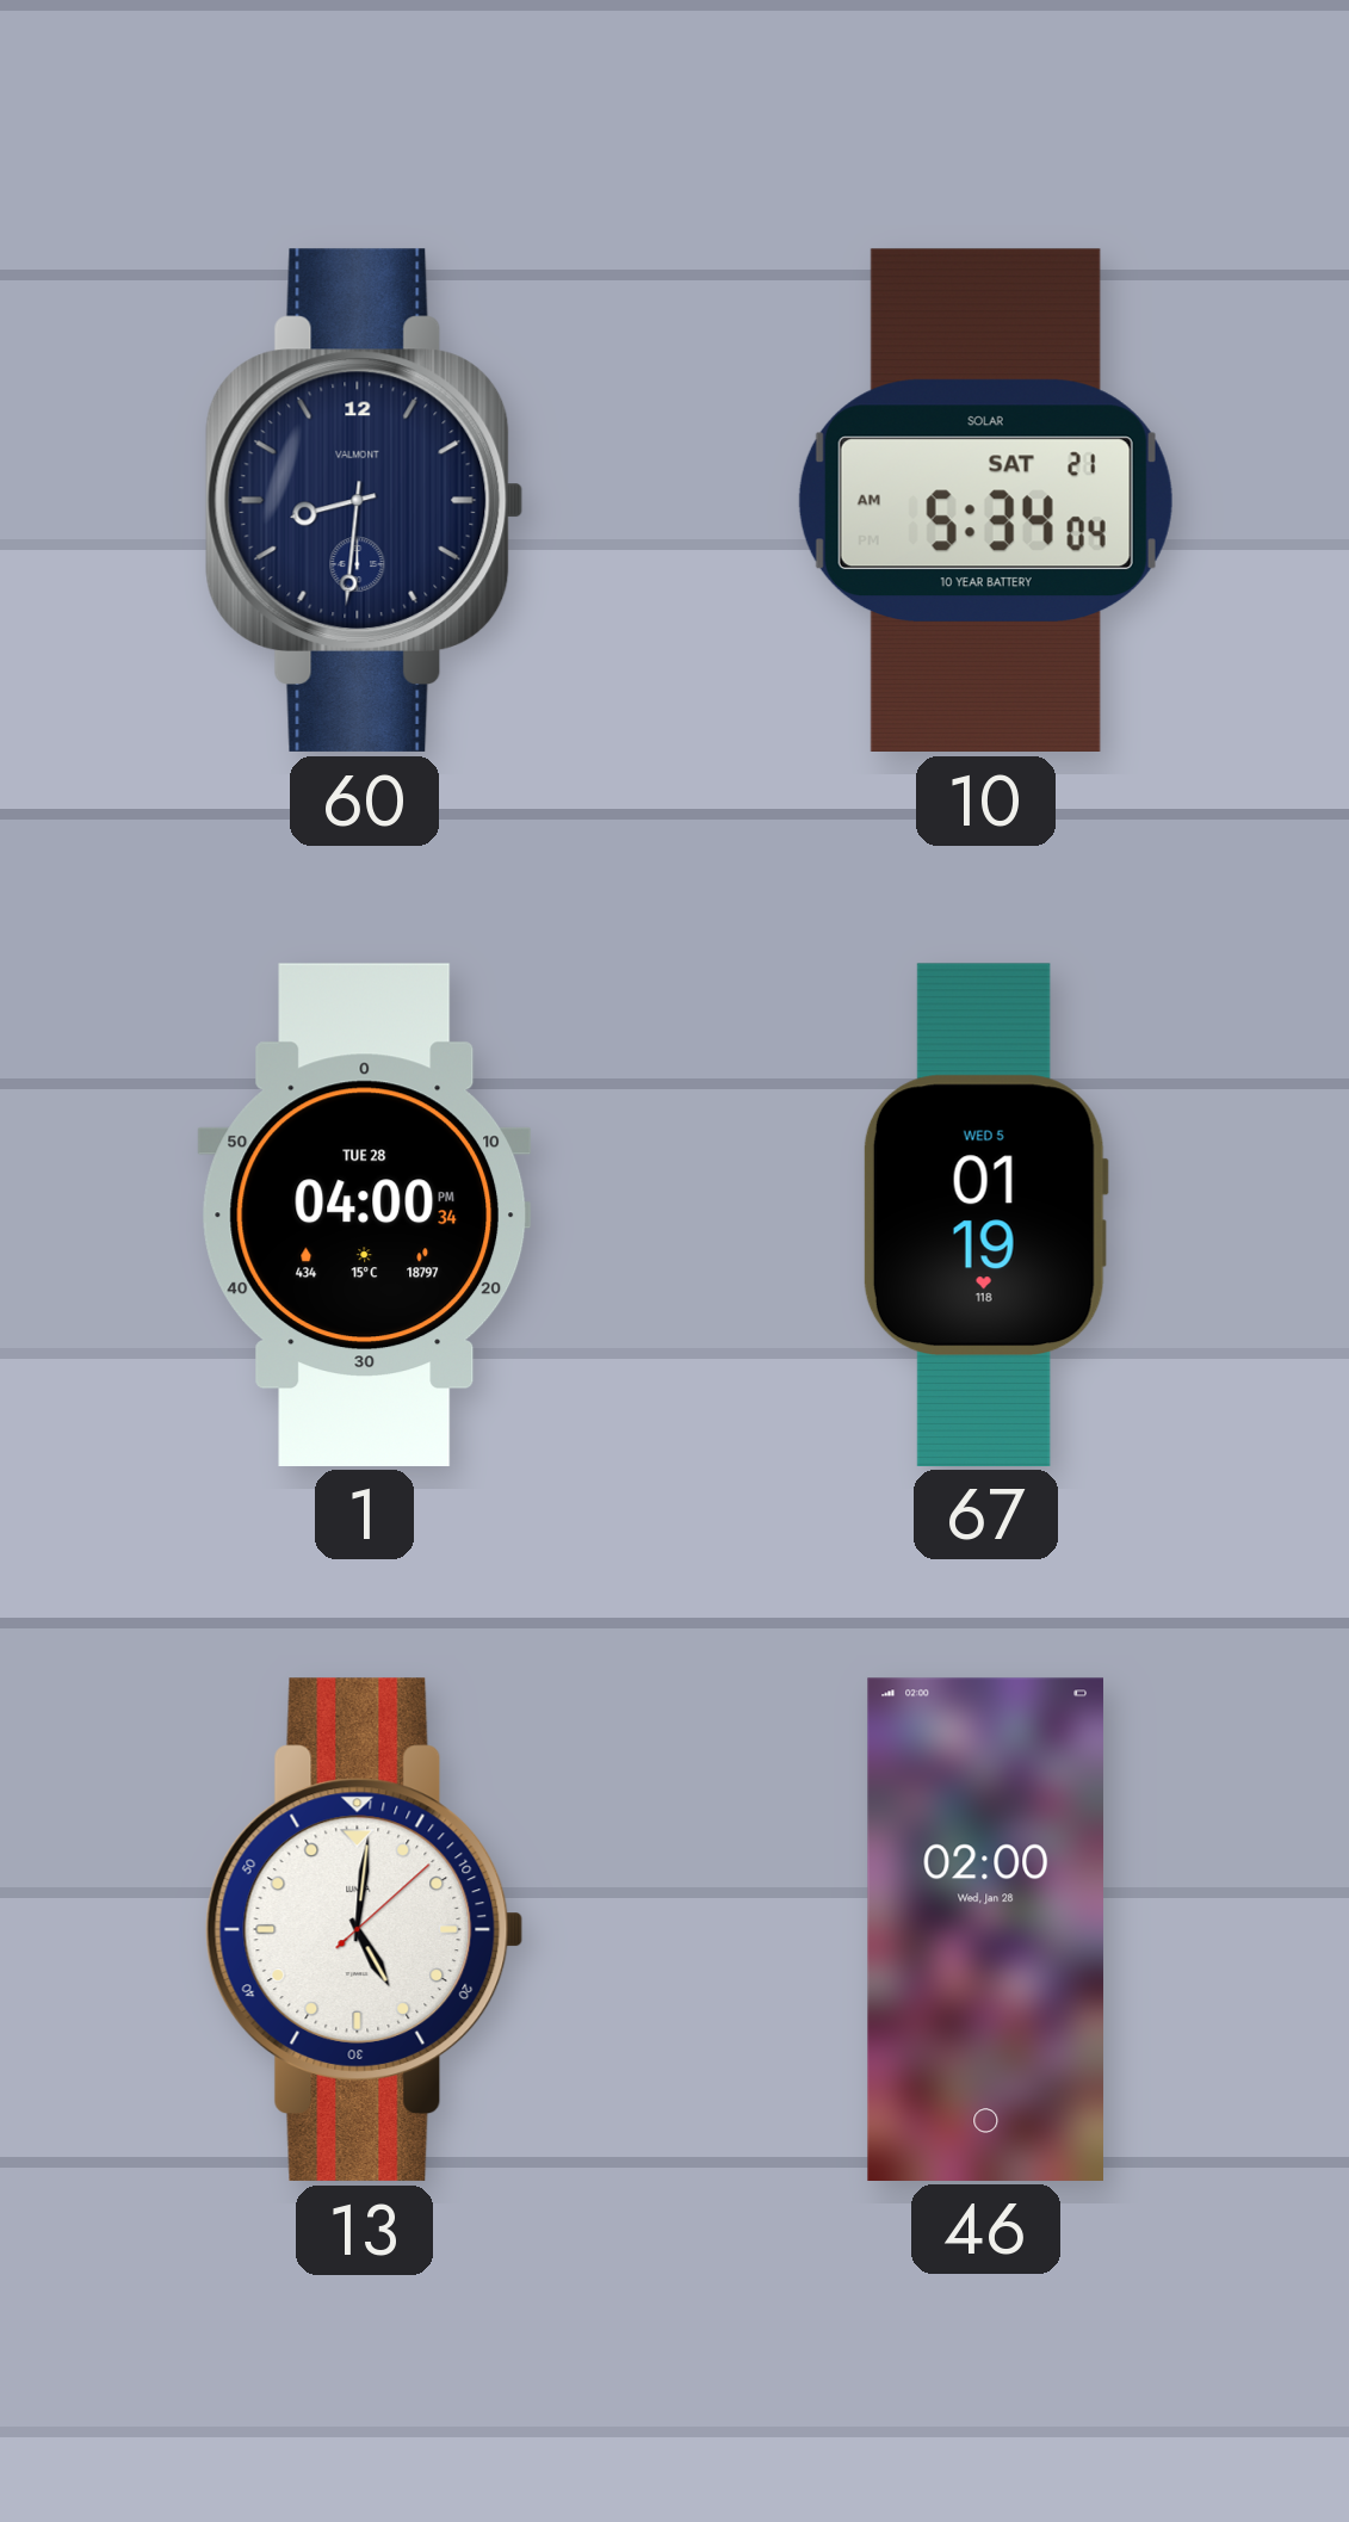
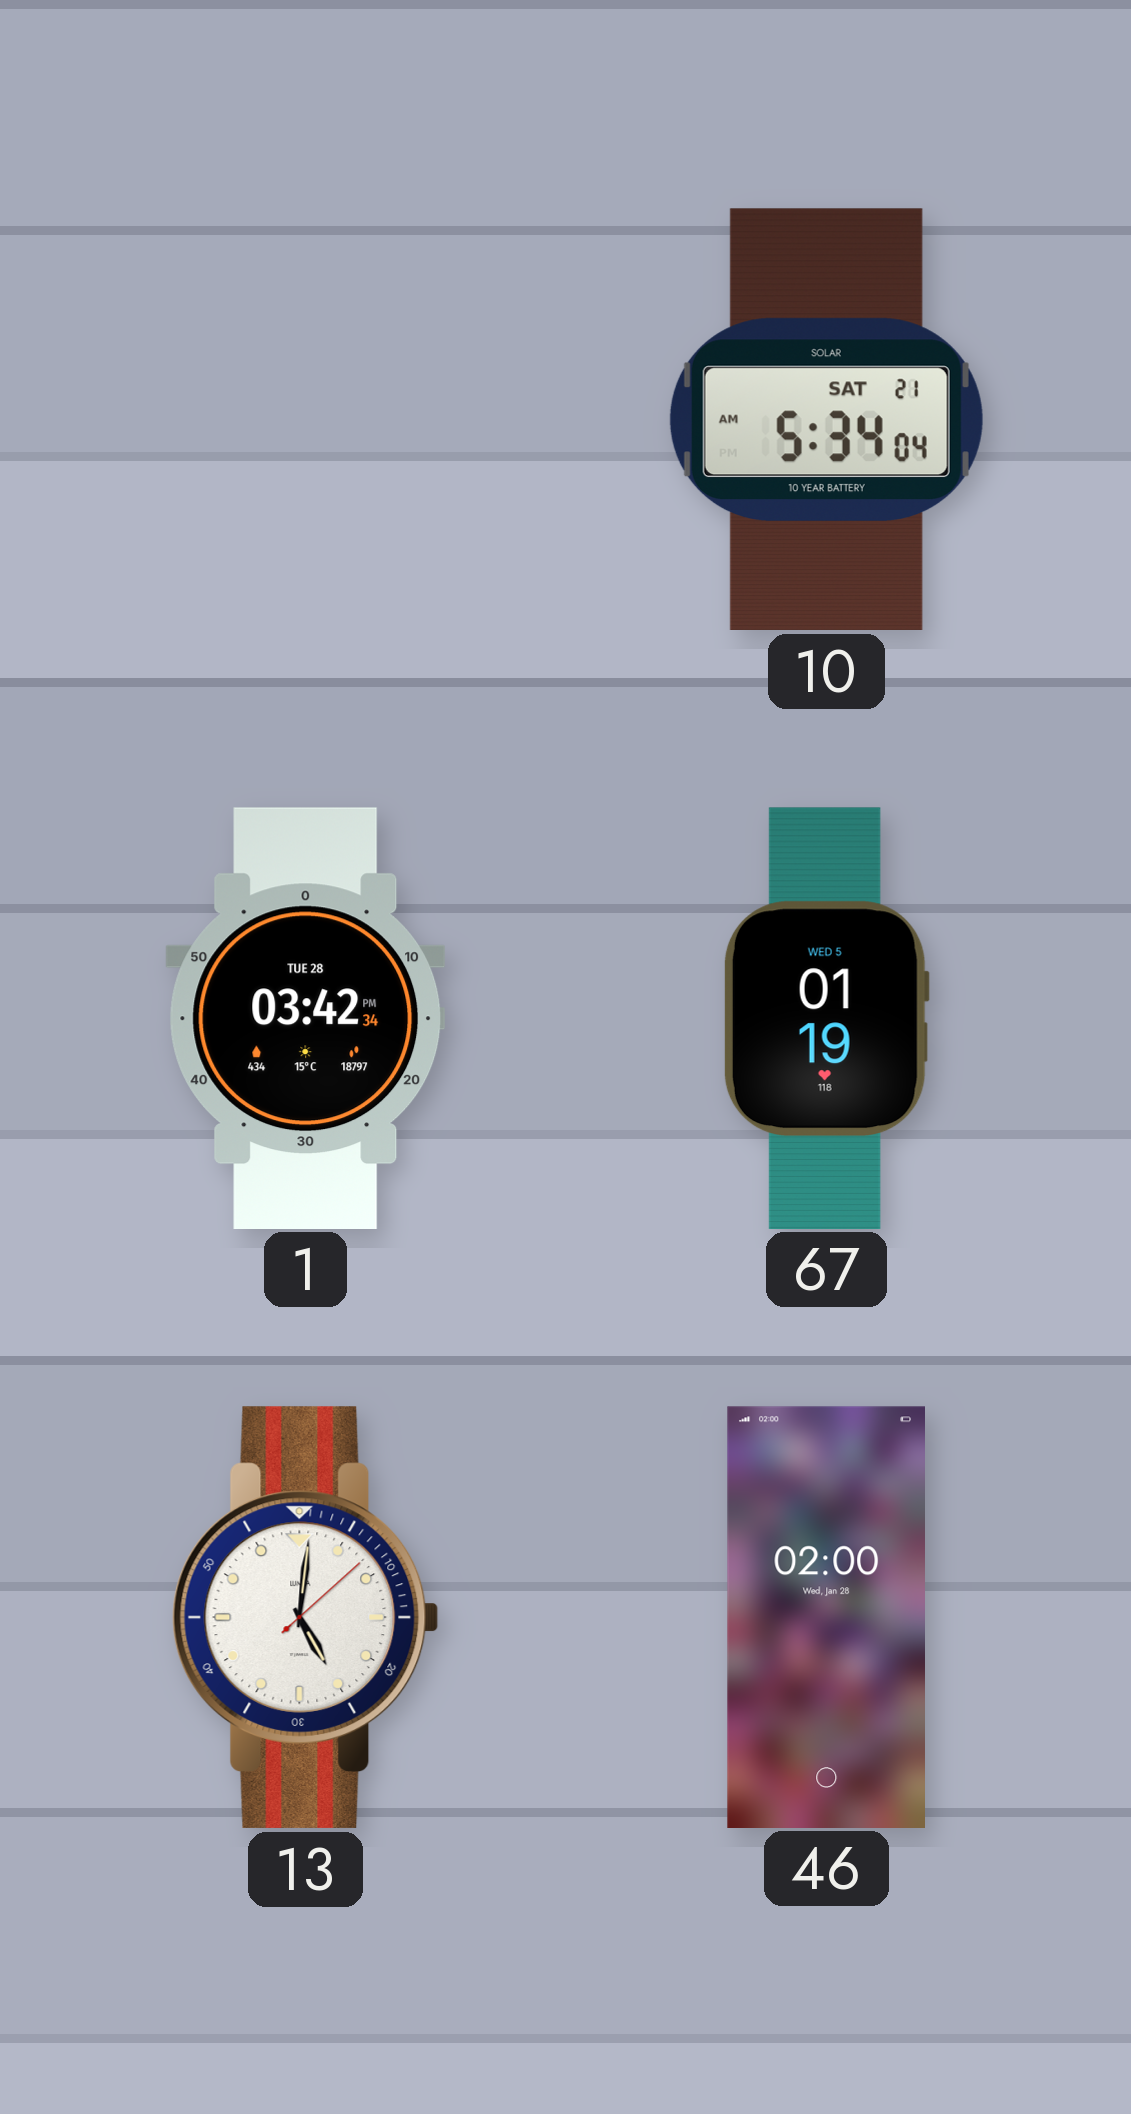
60: 8:31 -> none (365, 500)
1: 04:00 -> 03:42 (306, 1018)
